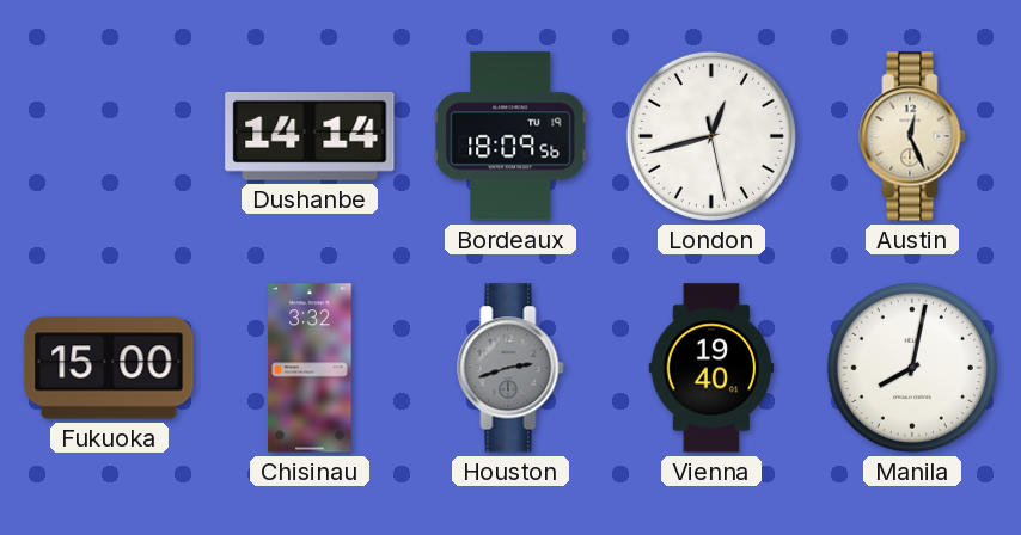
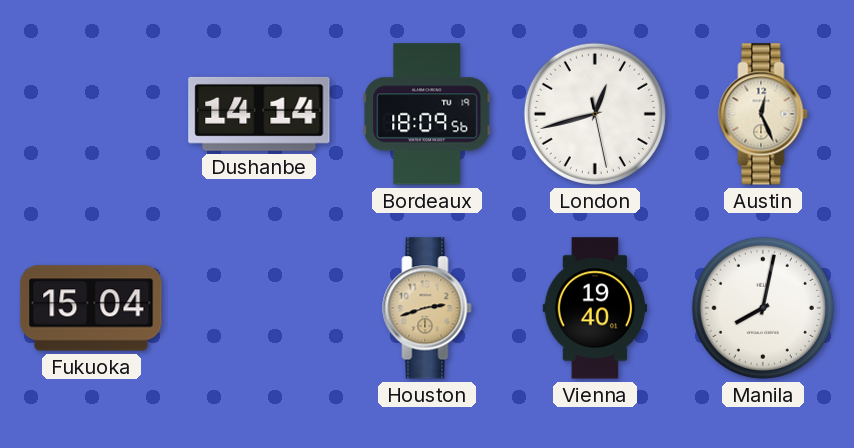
Fukuoka: 15:00 -> 15:04 (91, 308)
Chisinau: 3:32 -> none (310, 368)
Houston dial: grey -> champagne (427, 308)
